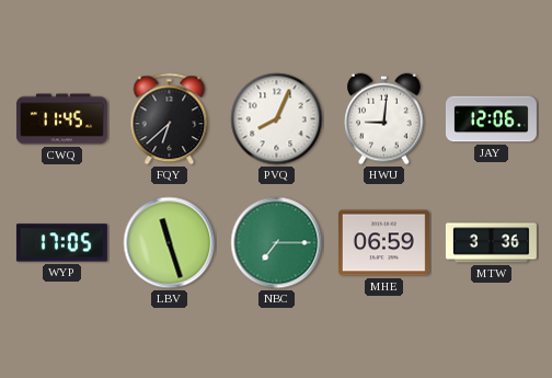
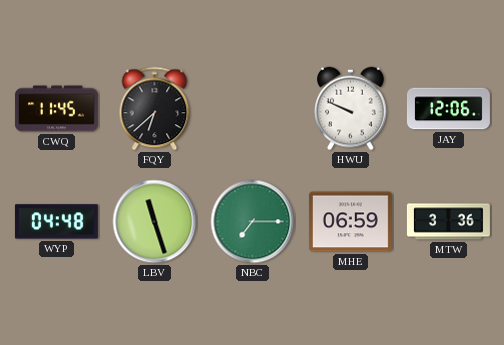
PVQ: 8:04 -> none (277, 119)
HWU: 9:01 -> 9:49 (351, 109)
WYP: 17:05 -> 04:48 (56, 222)
